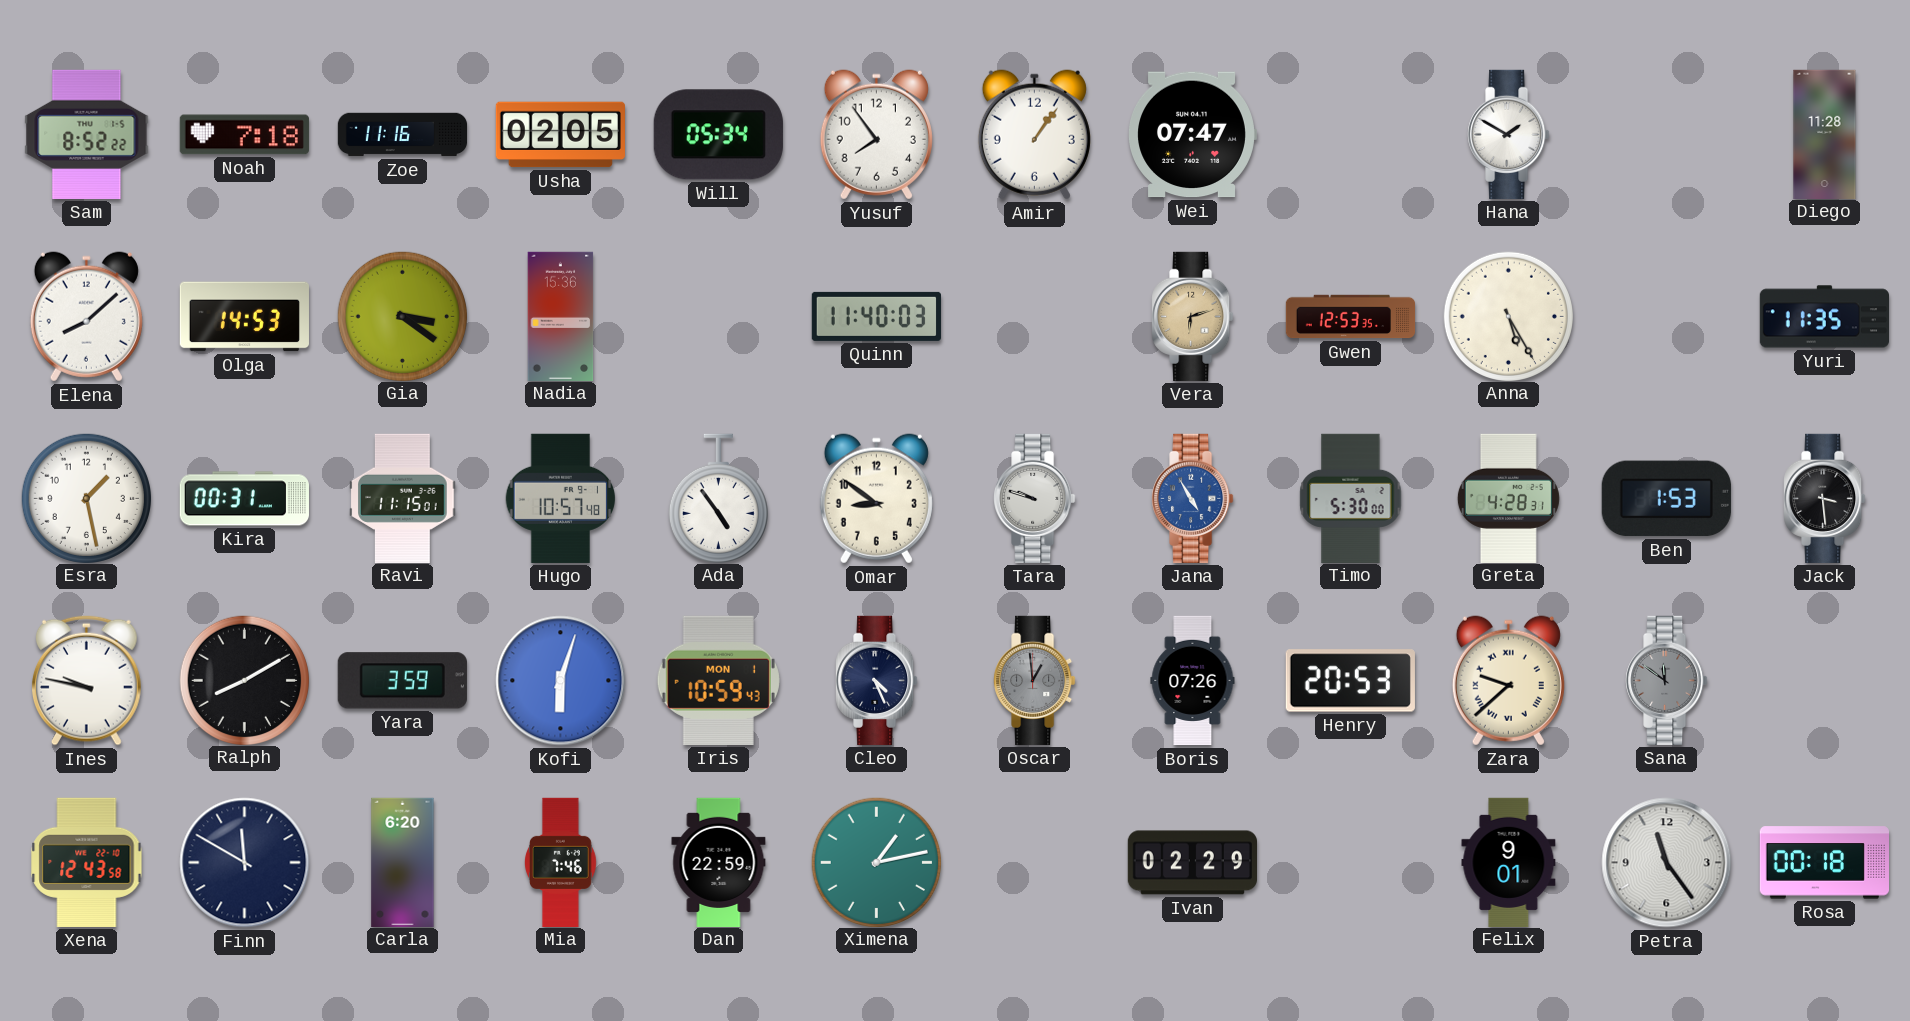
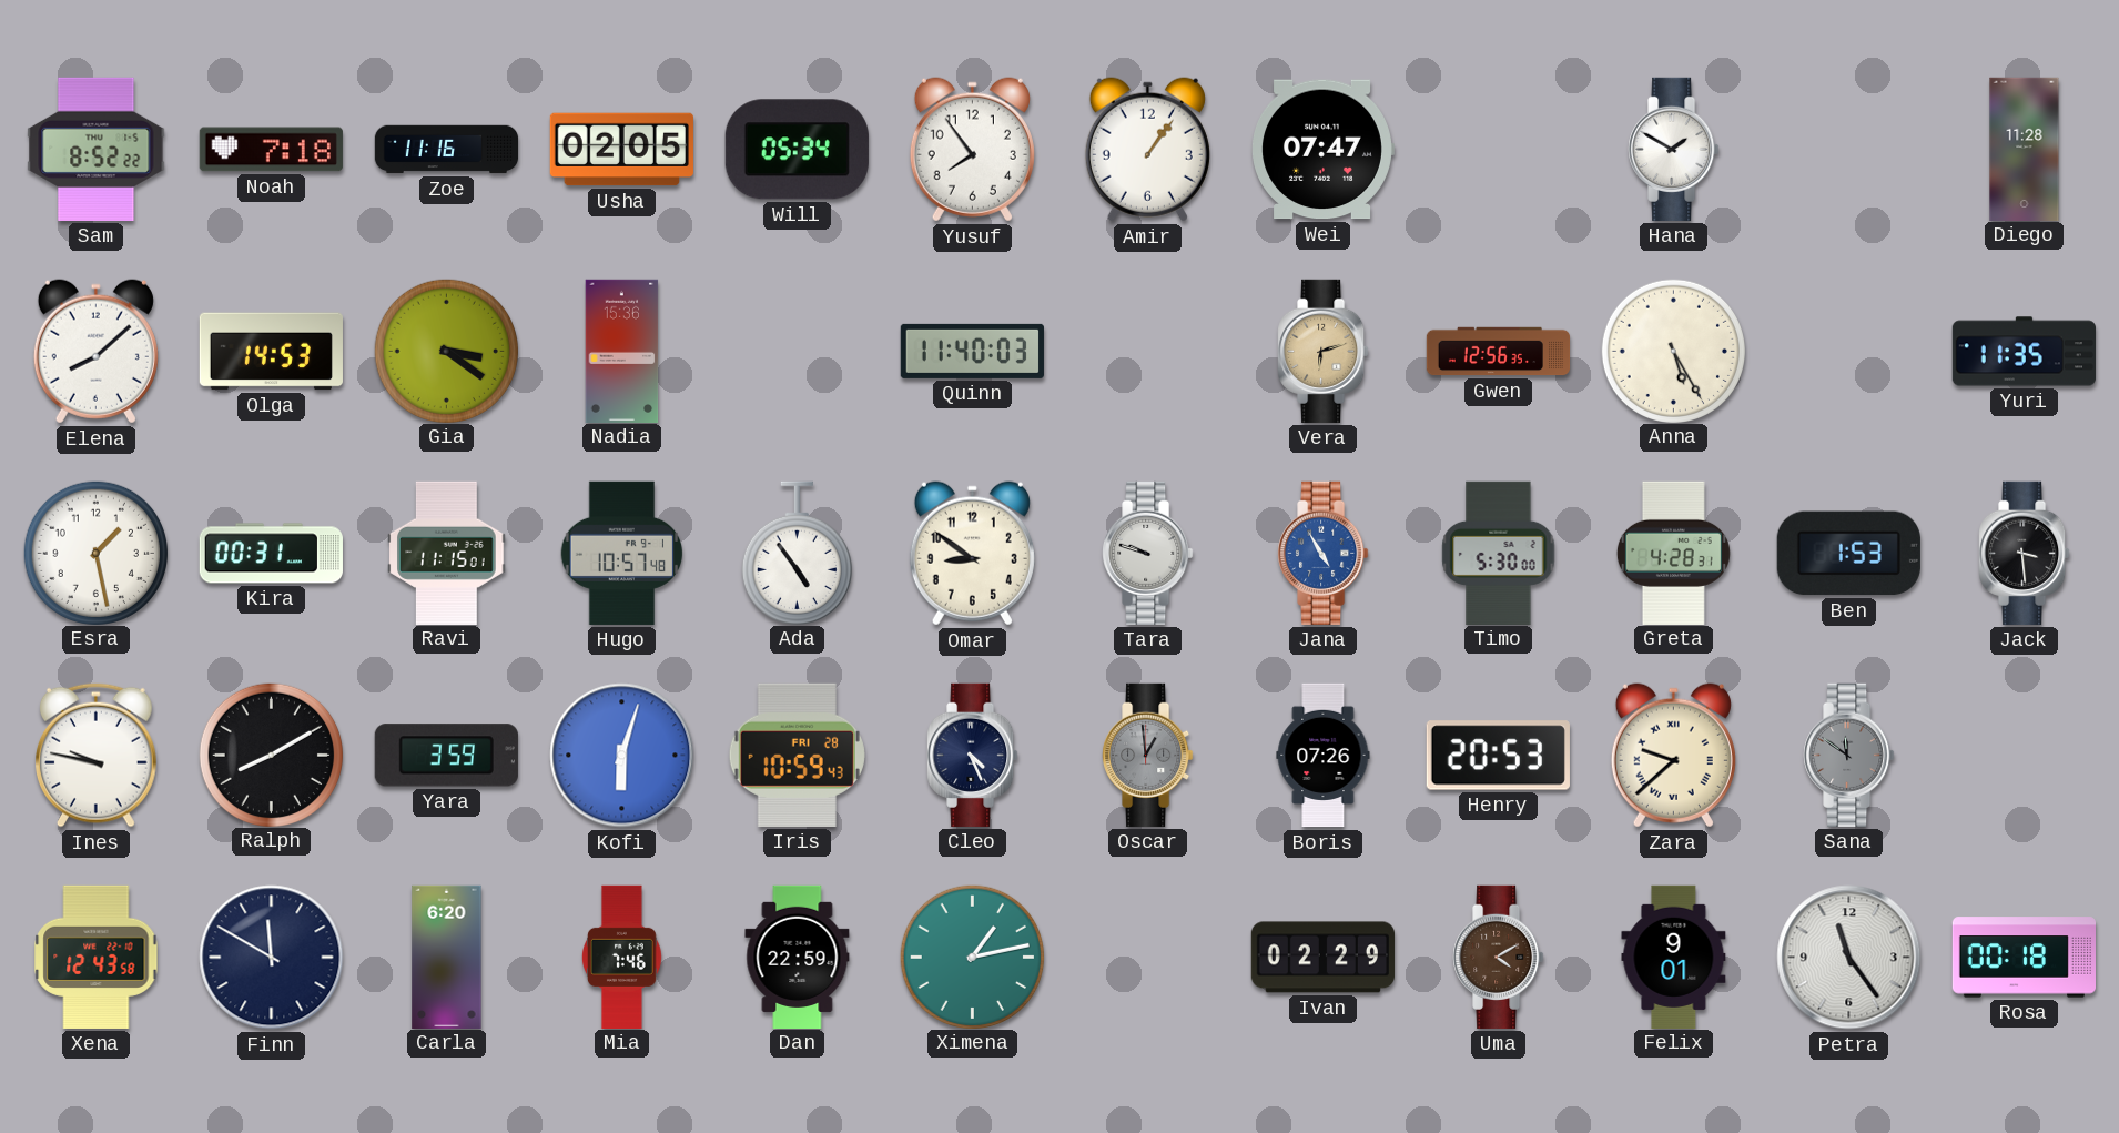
Gwen: 12:53 -> 12:56 (1499, 352)
Iris date: MON 1 -> FRI 28 (797, 755)
Uma: none -> 4:10 (1499, 957)
